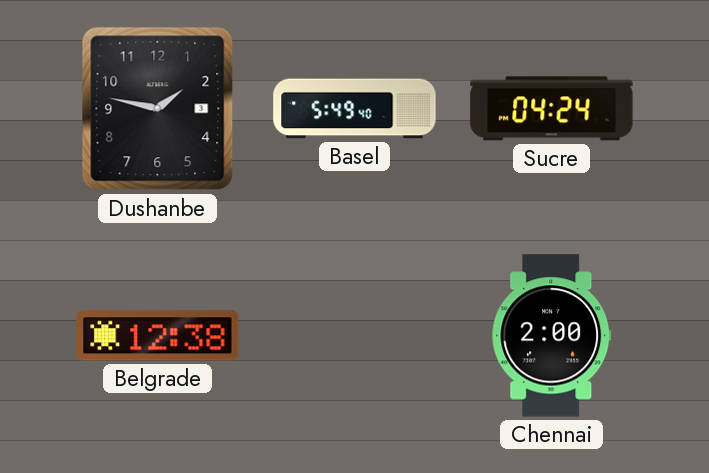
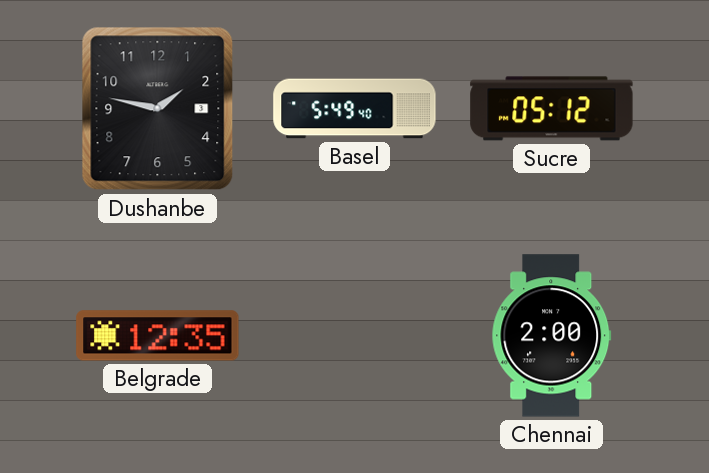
Sucre: 04:24 -> 05:12 (552, 109)
Belgrade: 12:38 -> 12:35 (158, 336)
